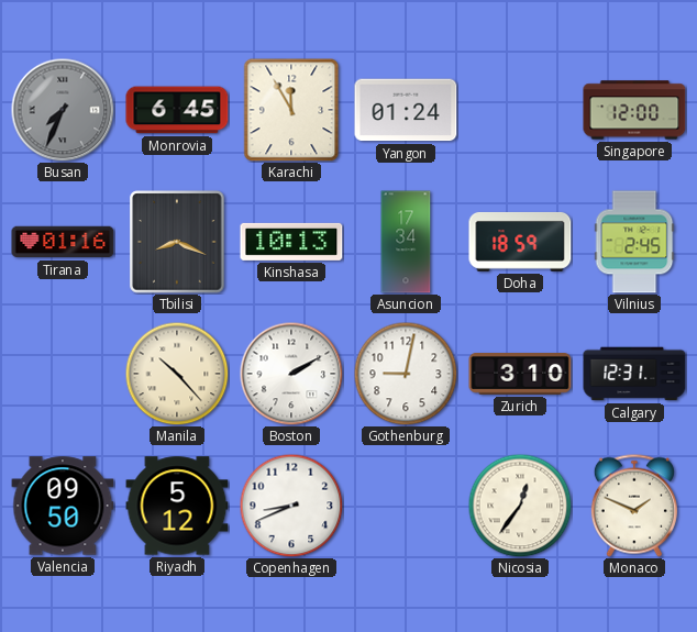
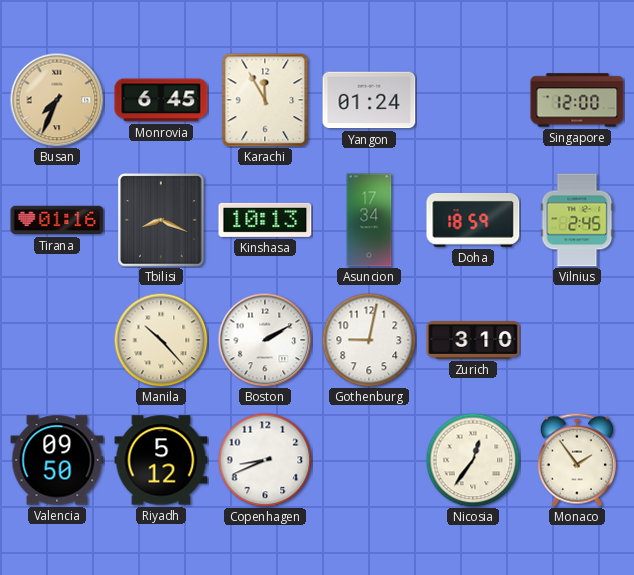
Busan dial: grey -> champagne (57, 100)
Calgary: 12:31 -> none (634, 374)
Monaco: 1:49 -> 1:54 (577, 460)
